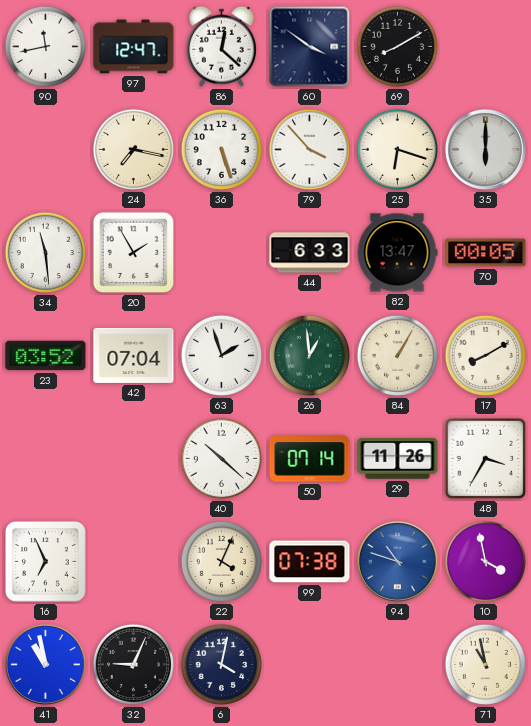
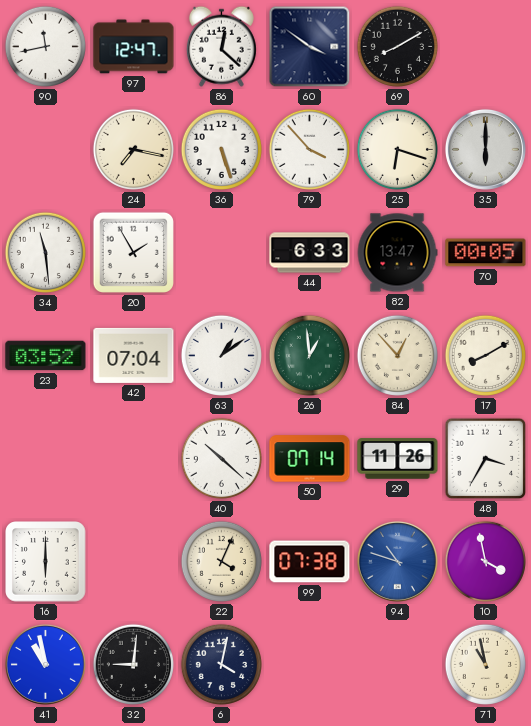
63: 1:57 -> 1:09 (221, 355)
84: 1:05 -> 12:53 (397, 355)
16: 6:56 -> 6:00 (46, 562)
32: 9:04 -> 9:01 (133, 664)
